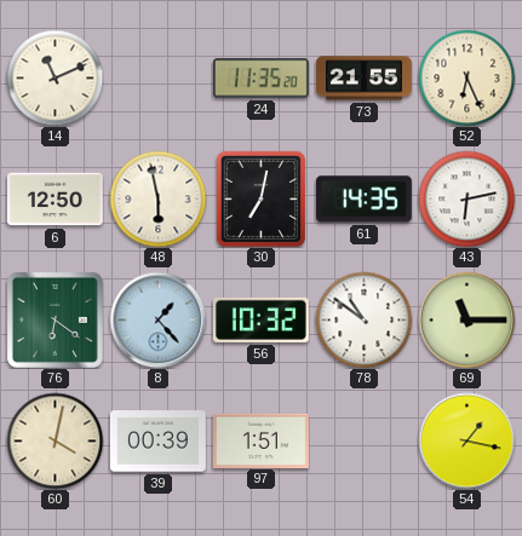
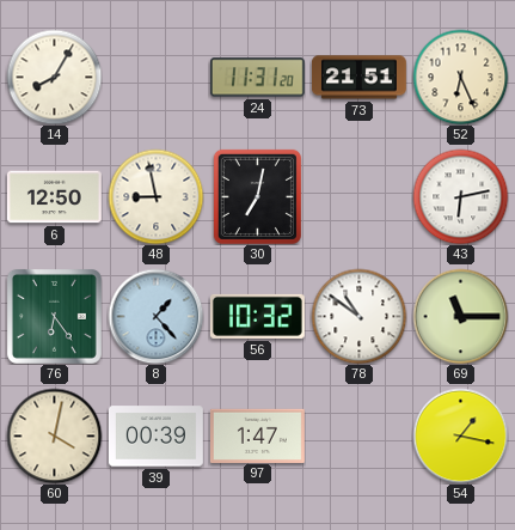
14: 11:11 -> 8:05 (54, 77)
24: 11:35 -> 11:31 (257, 78)
73: 21:55 -> 21:51 (358, 78)
48: 5:58 -> 8:58 (155, 196)
61: 14:35 -> none (363, 200)
76: 6:21 -> 6:24 (54, 316)
97: 1:51 -> 1:47 (257, 435)
